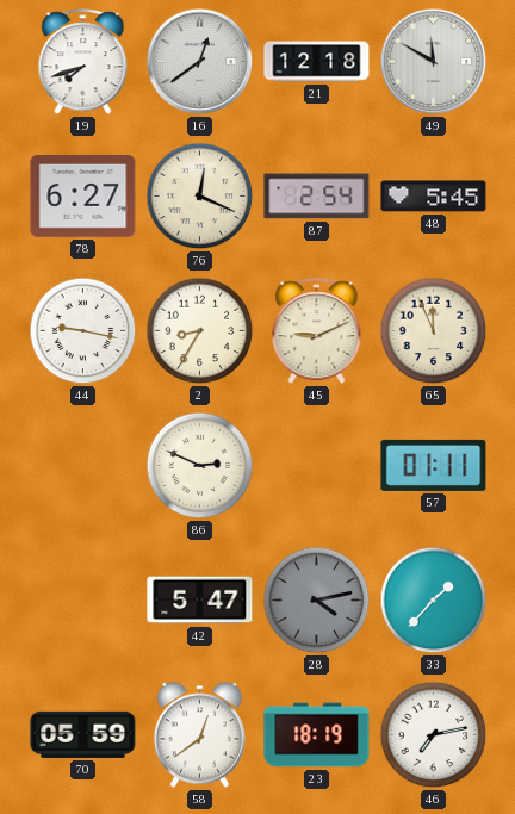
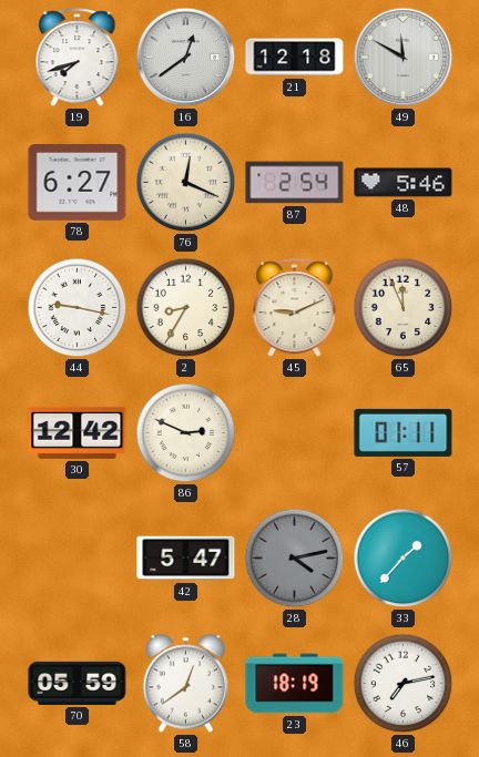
48: 5:45 -> 5:46 (404, 183)
30: none -> 12:42 (78, 432)
